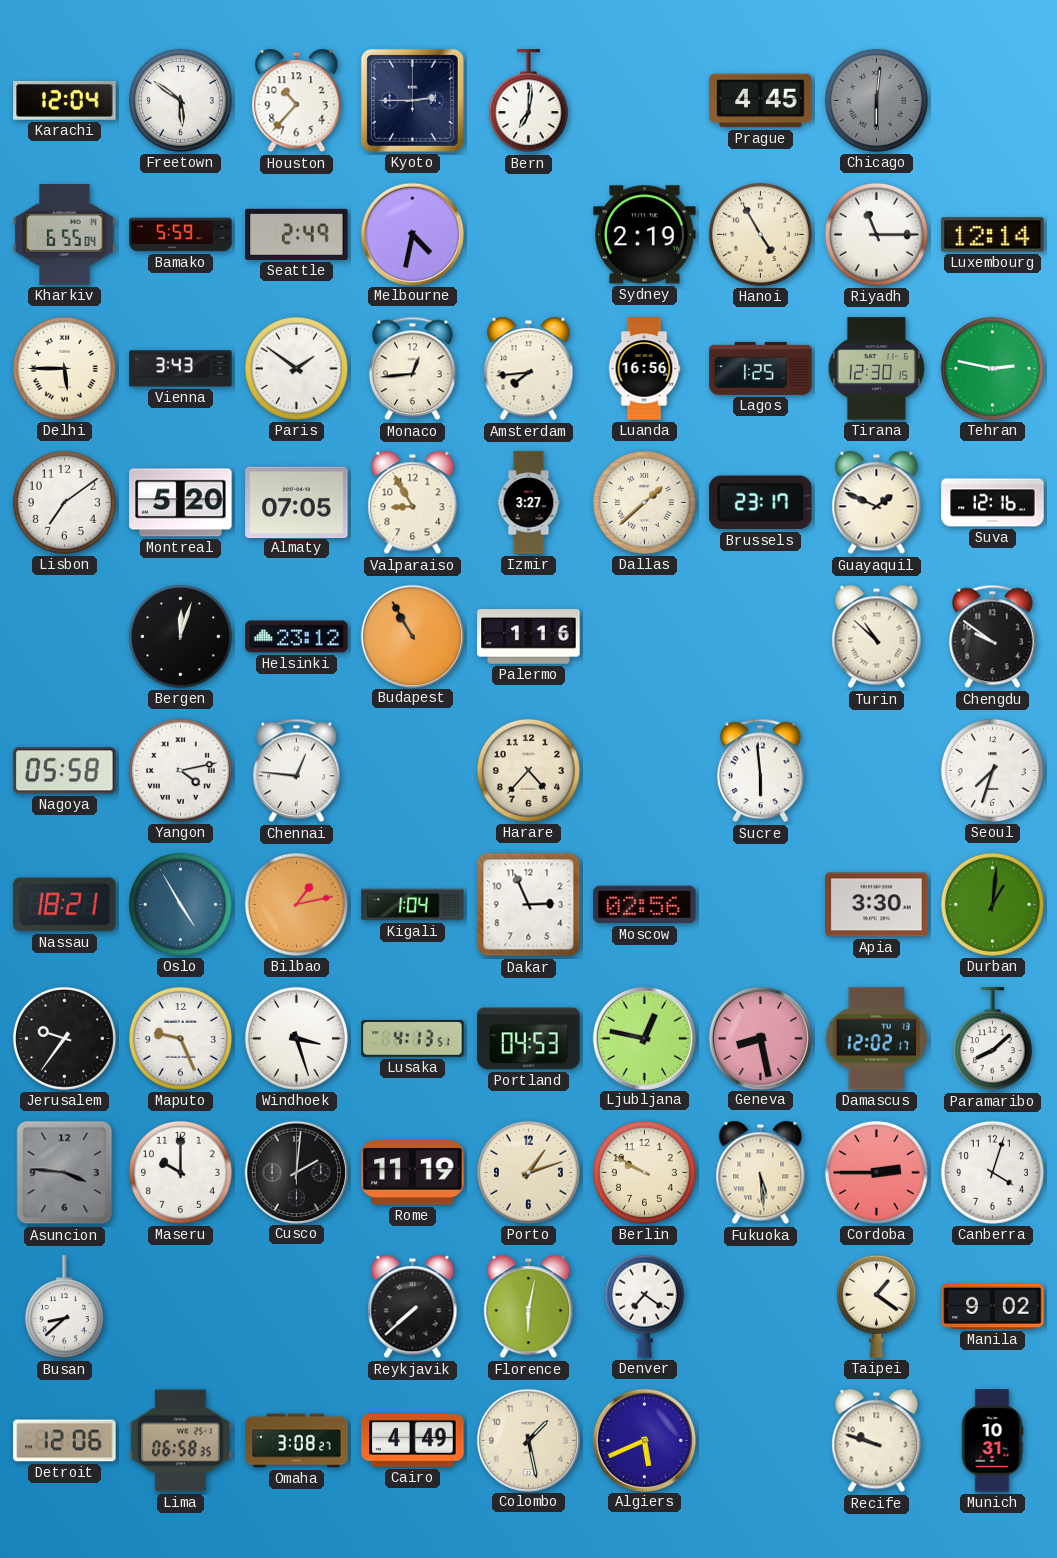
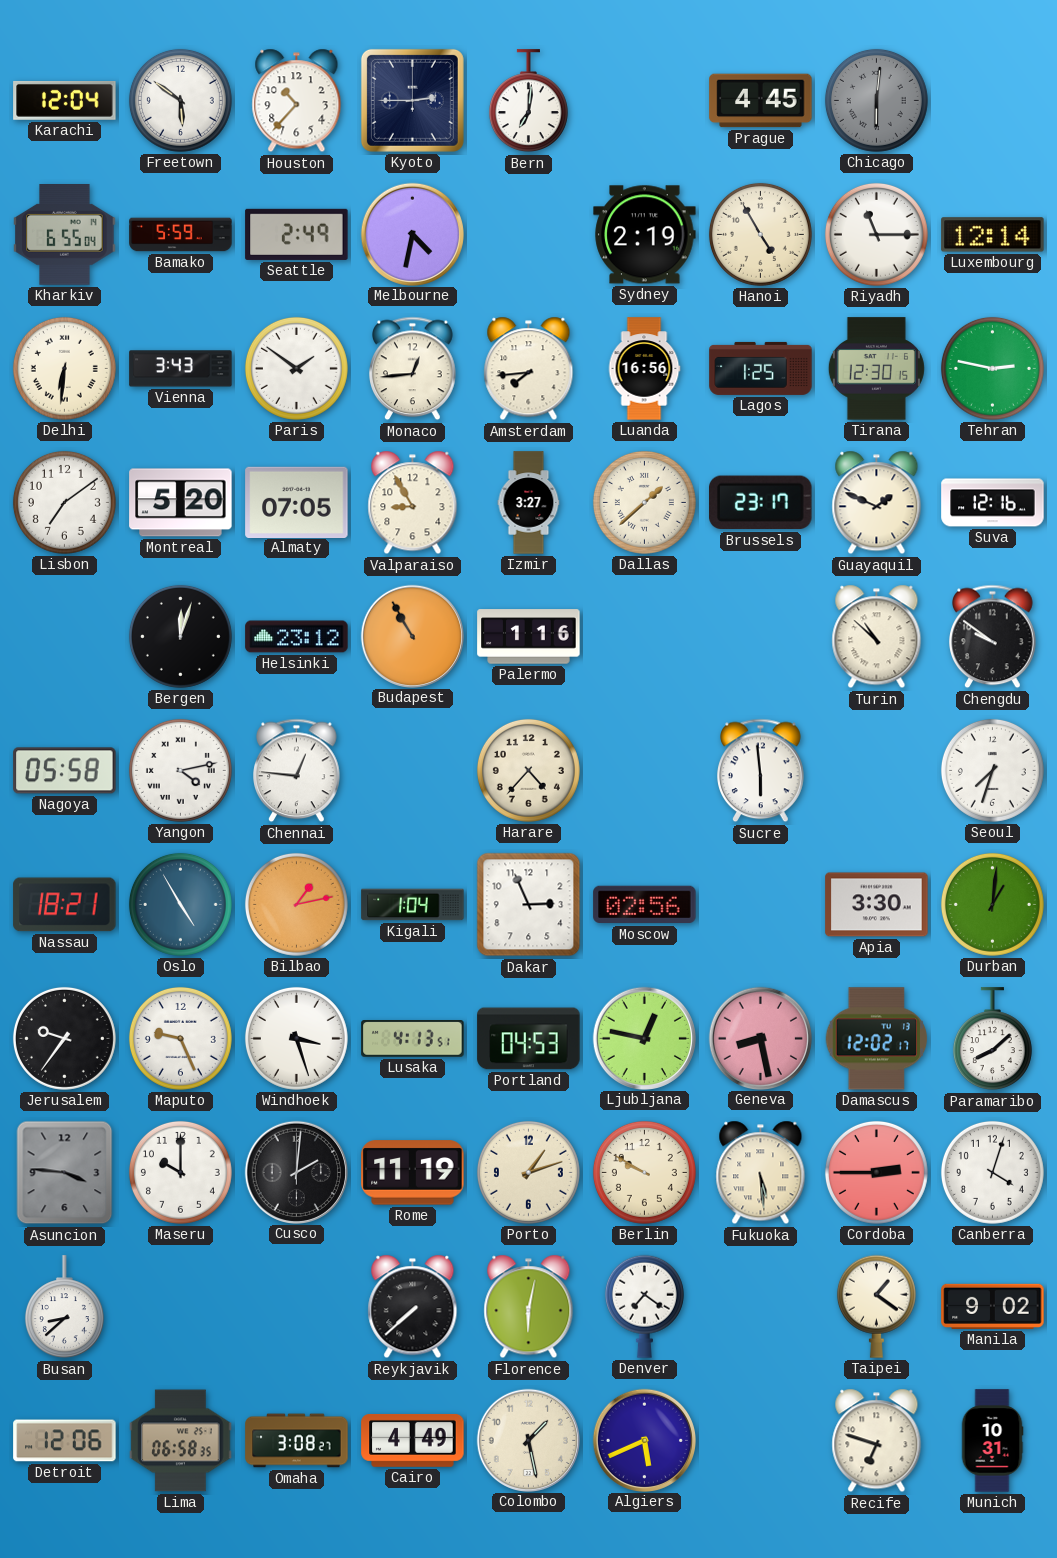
Delhi: 5:45 -> 6:31 (64, 368)
Recife: 9:48 -> 6:48 (877, 1441)
